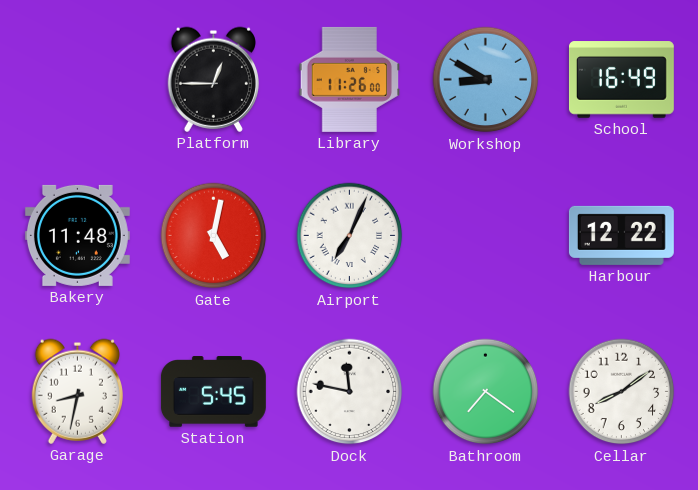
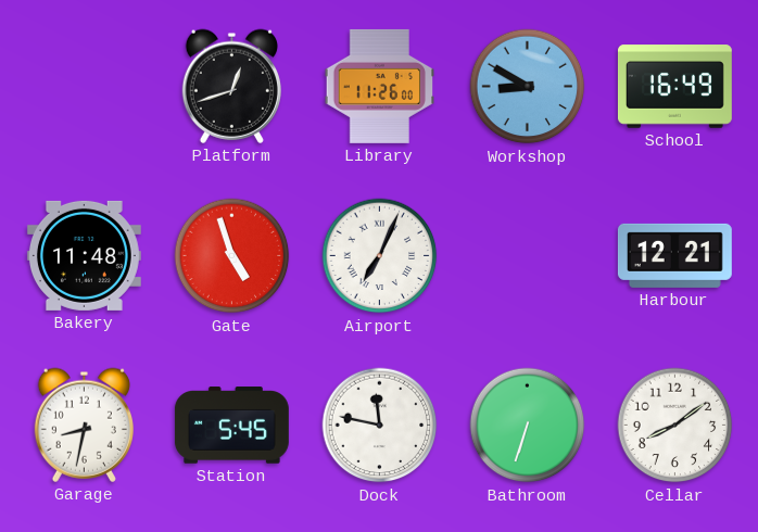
Platform: 12:45 -> 12:42 (231, 86)
Gate: 5:02 -> 4:57 (232, 256)
Harbour: 12:22 -> 12:21 (674, 255)
Bathroom: 7:21 -> 6:33 (528, 426)
